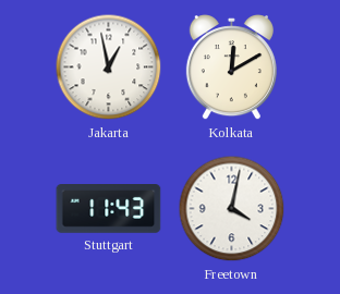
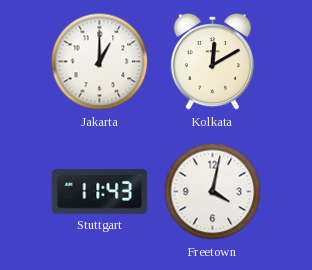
Jakarta: 12:58 -> 1:00 (100, 62)
